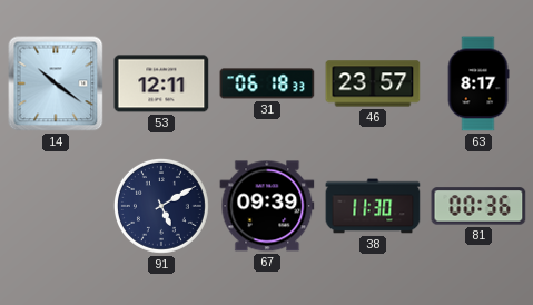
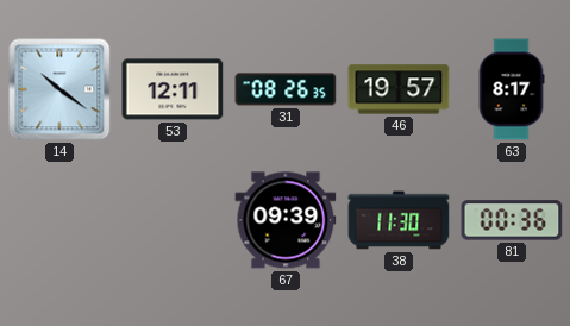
31: 06:18 -> 08:26 (286, 89)
46: 23:57 -> 19:57 (399, 89)
91: 5:10 -> none (161, 206)
